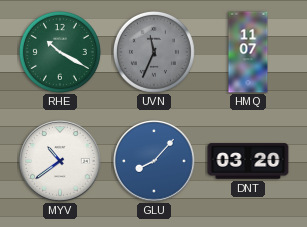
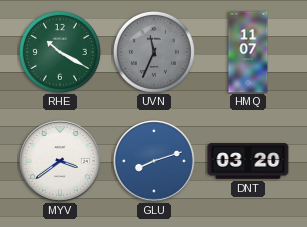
MYV: 10:39 -> 3:39 (60, 161)
GLU: 8:07 -> 8:12 (154, 161)
